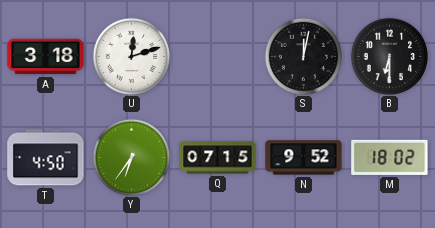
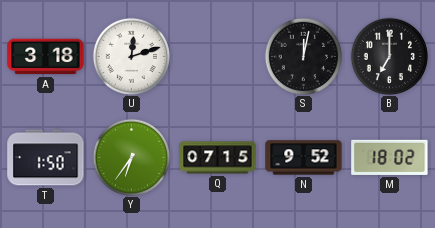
B: 6:30 -> 7:00 (389, 56)
T: 4:50 -> 1:50 (46, 158)
